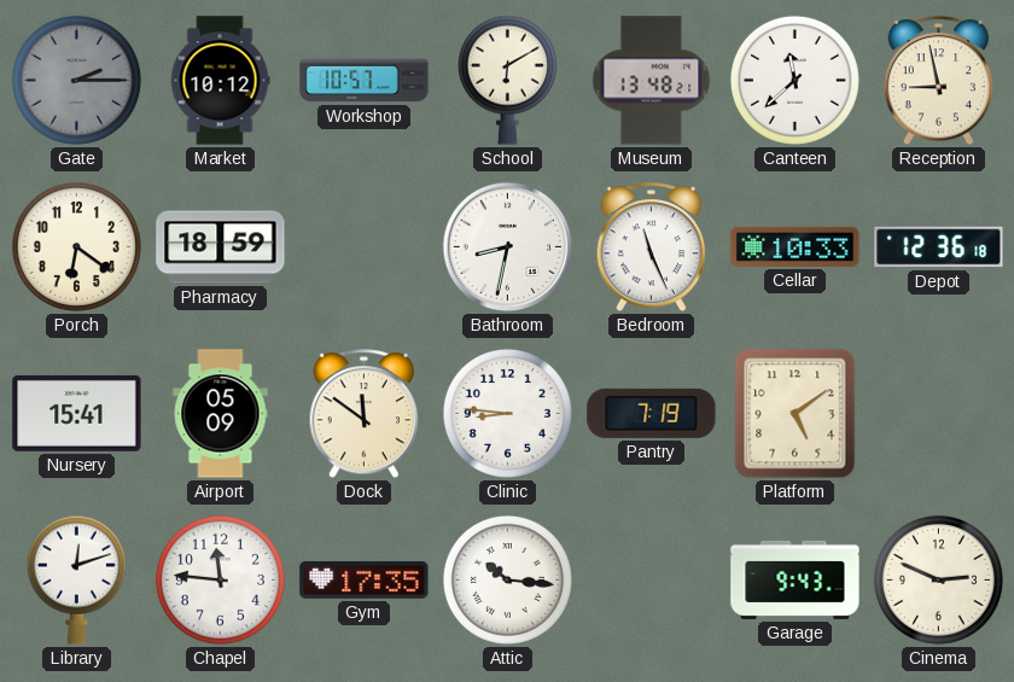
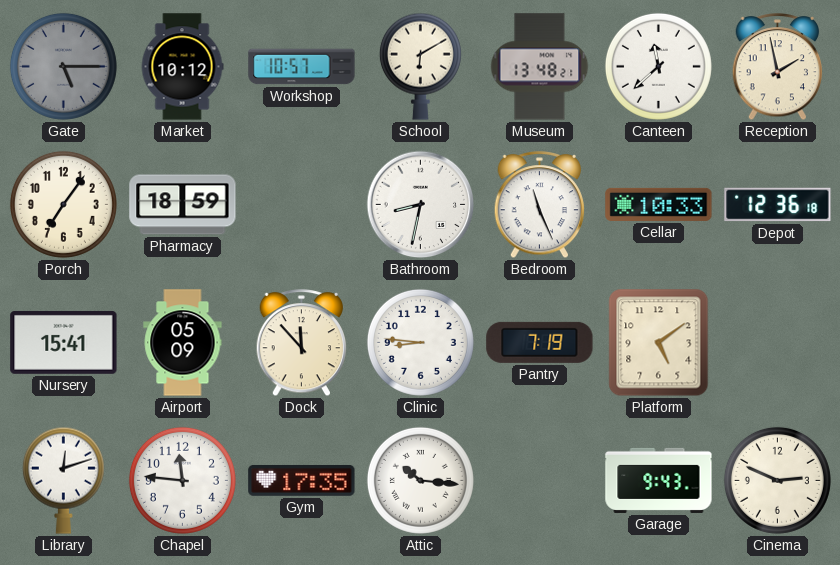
Gate: 2:15 -> 5:15 (63, 66)
Reception: 8:58 -> 1:58 (778, 67)
Porch: 6:21 -> 7:06 (63, 204)
Dock: 11:51 -> 11:53 (302, 343)
